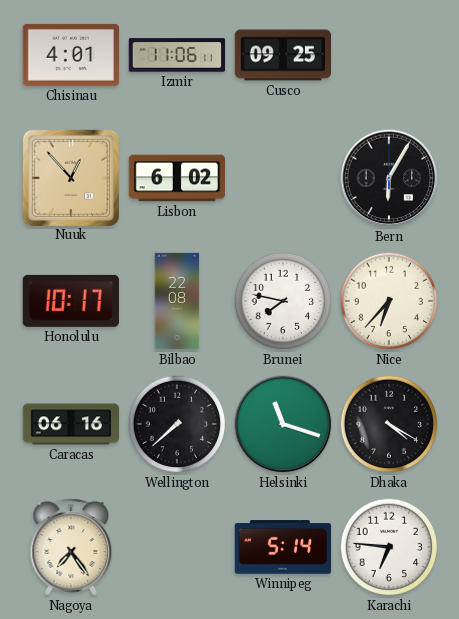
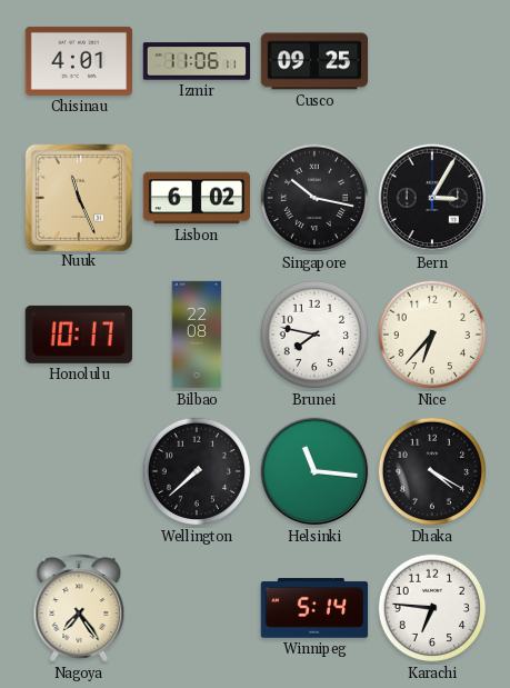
Nuuk: 12:53 -> 11:26 (78, 197)
Singapore: none -> 10:17 (314, 198)
Bern: 6:05 -> 3:05 (432, 198)
Caracas: 06:16 -> none (71, 424)
Helsinki: 11:18 -> 11:16 (314, 471)
